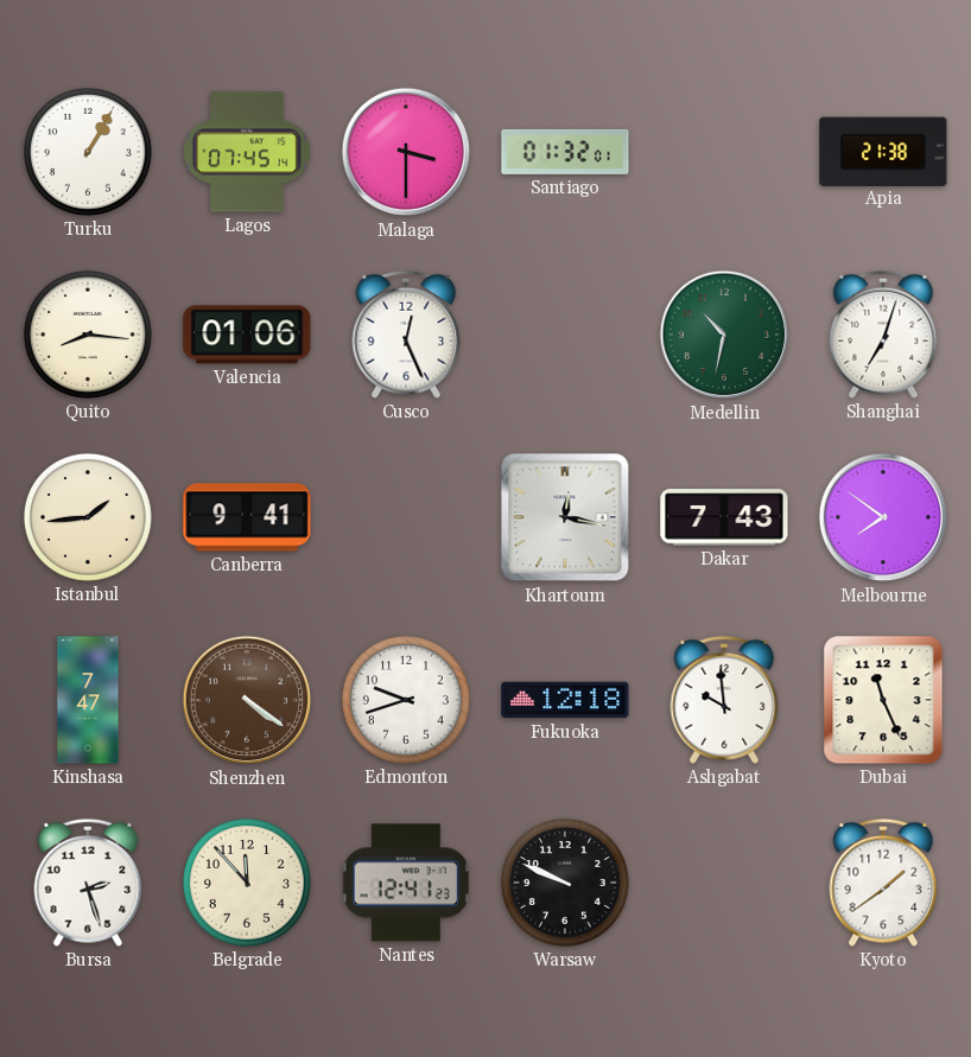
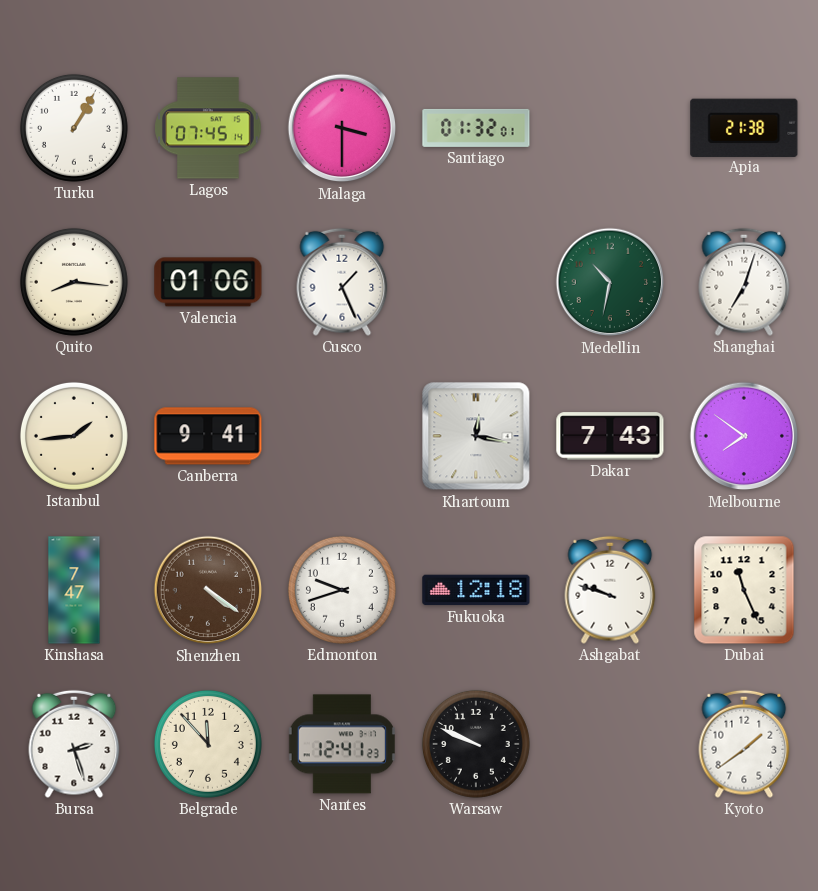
Cusco: 12:26 -> 1:26 (342, 282)
Ashgabat: 9:59 -> 9:48 (610, 590)
